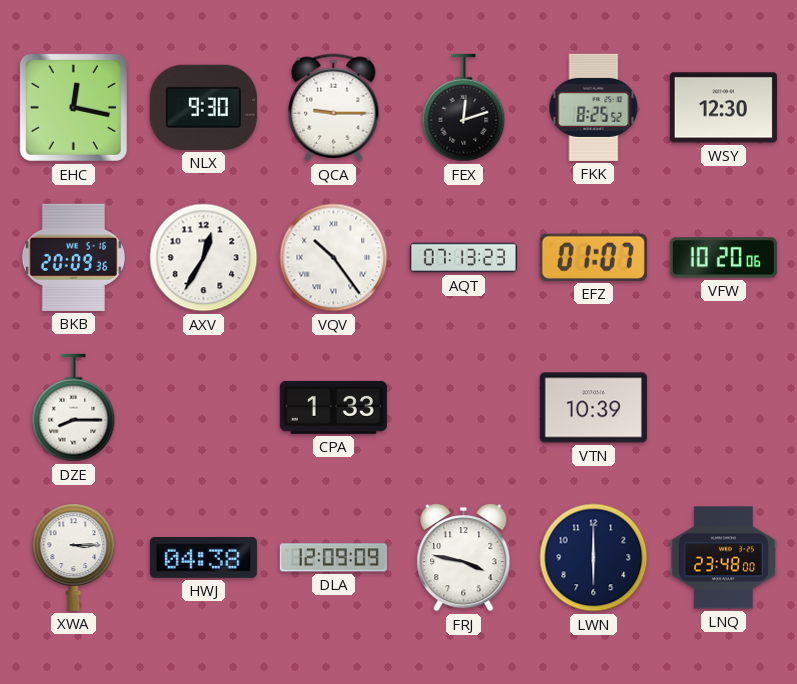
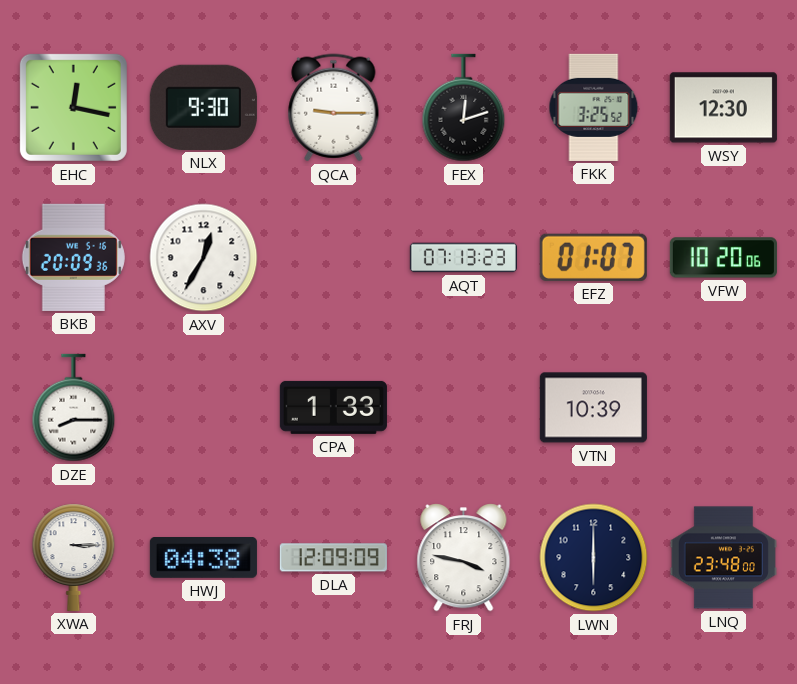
FKK: 8:25 -> 3:25 (594, 107)
VQV: 10:24 -> none (334, 258)
